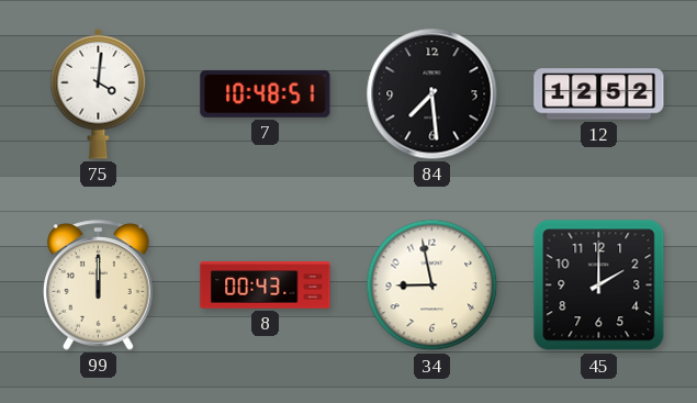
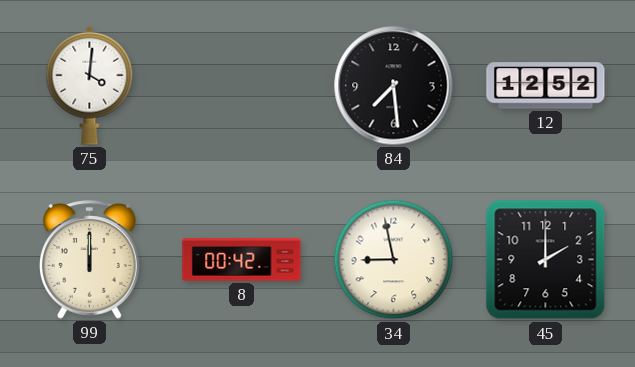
7: 10:48 -> none (266, 93)
8: 00:43 -> 00:42 (242, 260)
